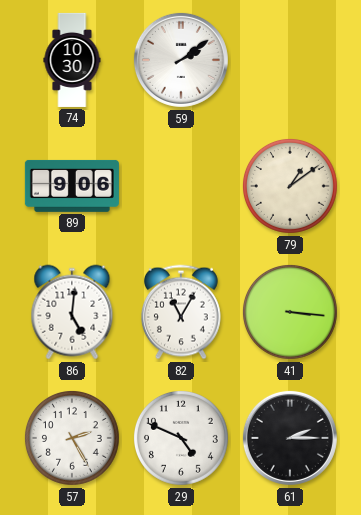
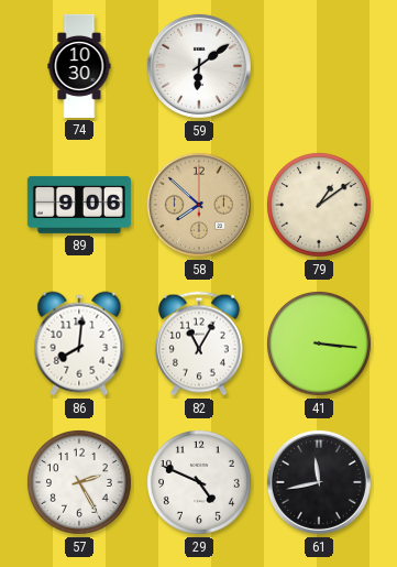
59: 2:09 -> 6:09 (199, 66)
58: none -> 7:52 (199, 205)
86: 5:01 -> 8:01 (79, 344)
61: 2:15 -> 11:43 (319, 482)
